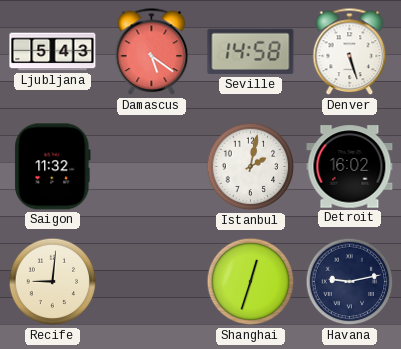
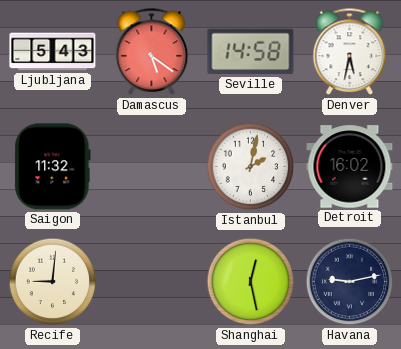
Denver: 5:27 -> 5:32 (350, 52)
Shanghai: 12:33 -> 12:28 (251, 282)
